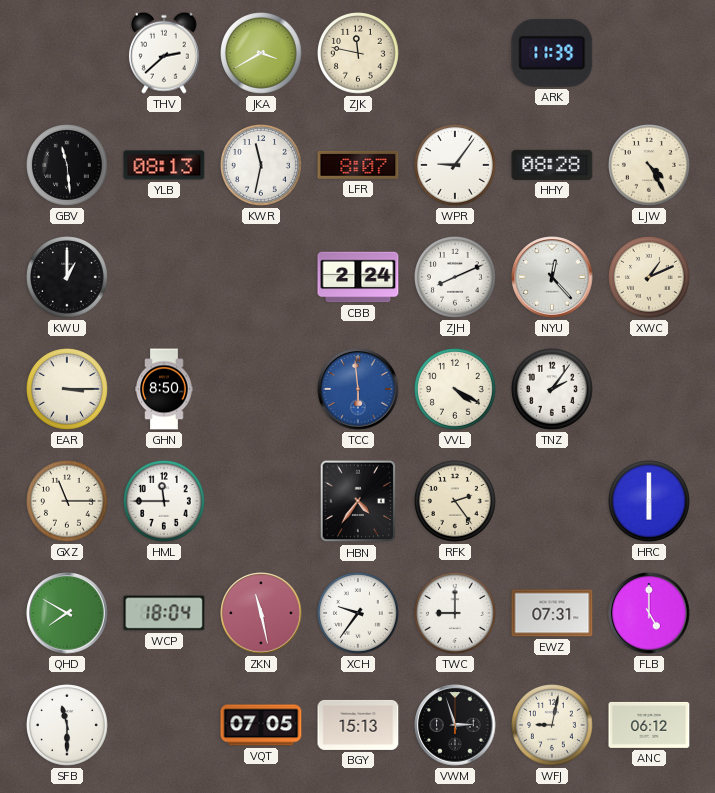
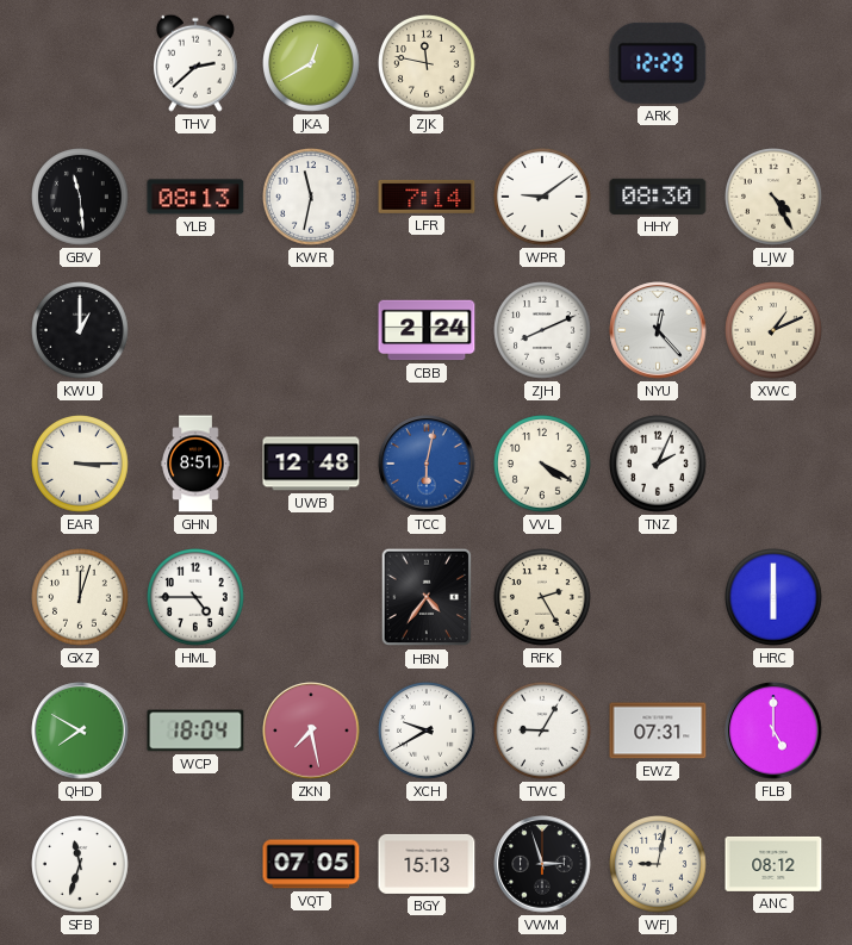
JKA: 3:40 -> 12:40 (312, 64)
ARK: 11:39 -> 12:29 (658, 63)
LFR: 8:07 -> 7:14 (427, 197)
WPR: 9:06 -> 9:09 (543, 198)
HHY: 08:28 -> 08:30 (658, 197)
GHN: 8:50 -> 8:51 (195, 464)
UWB: none -> 12:48 (311, 464)
TCC: 5:59 -> 6:02 (427, 464)
TNZ: 2:06 -> 2:04 (659, 465)
GXZ: 11:15 -> 12:03 (81, 598)
HML: 11:45 -> 4:45 (197, 598)
RFK: 2:24 -> 2:25 (543, 598)
ZKN: 11:28 -> 7:28 (311, 730)
XCH: 9:36 -> 9:40 (428, 732)
TWC: 9:00 -> 9:05 (543, 732)
SFB: 11:30 -> 11:33 (81, 865)
ANC: 06:12 -> 08:12 (773, 864)
